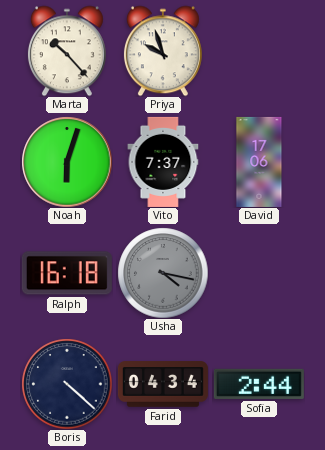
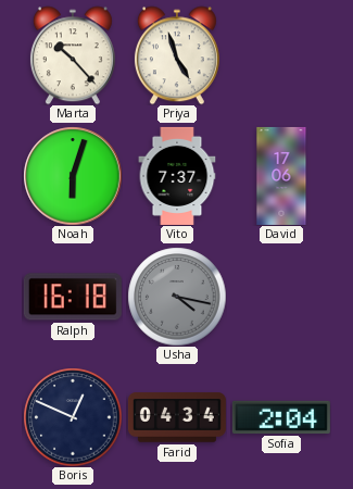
Priya: 9:57 -> 4:57 (177, 55)
Boris: 4:22 -> 12:49 (73, 417)
Sofia: 2:44 -> 2:04 (281, 417)
